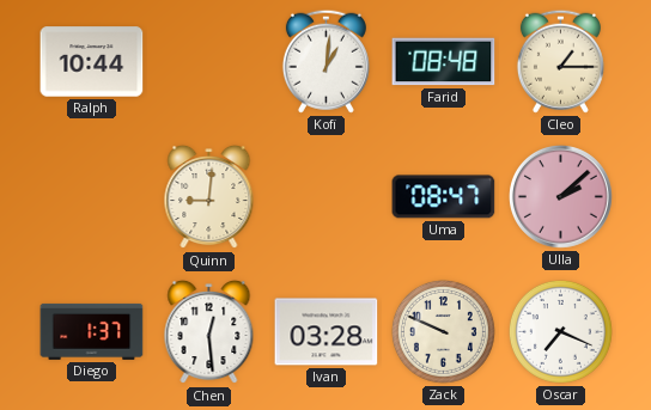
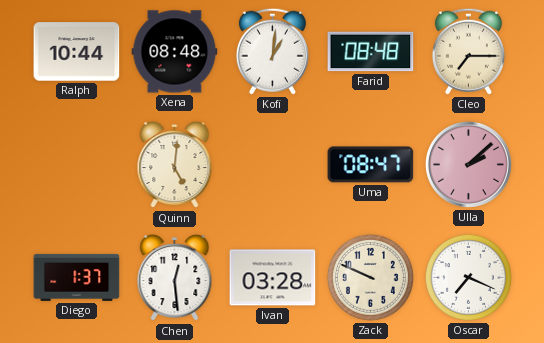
Xena: none -> 08:48 (175, 52)
Cleo: 1:15 -> 7:15 (468, 51)
Quinn: 9:01 -> 5:01 (175, 165)
